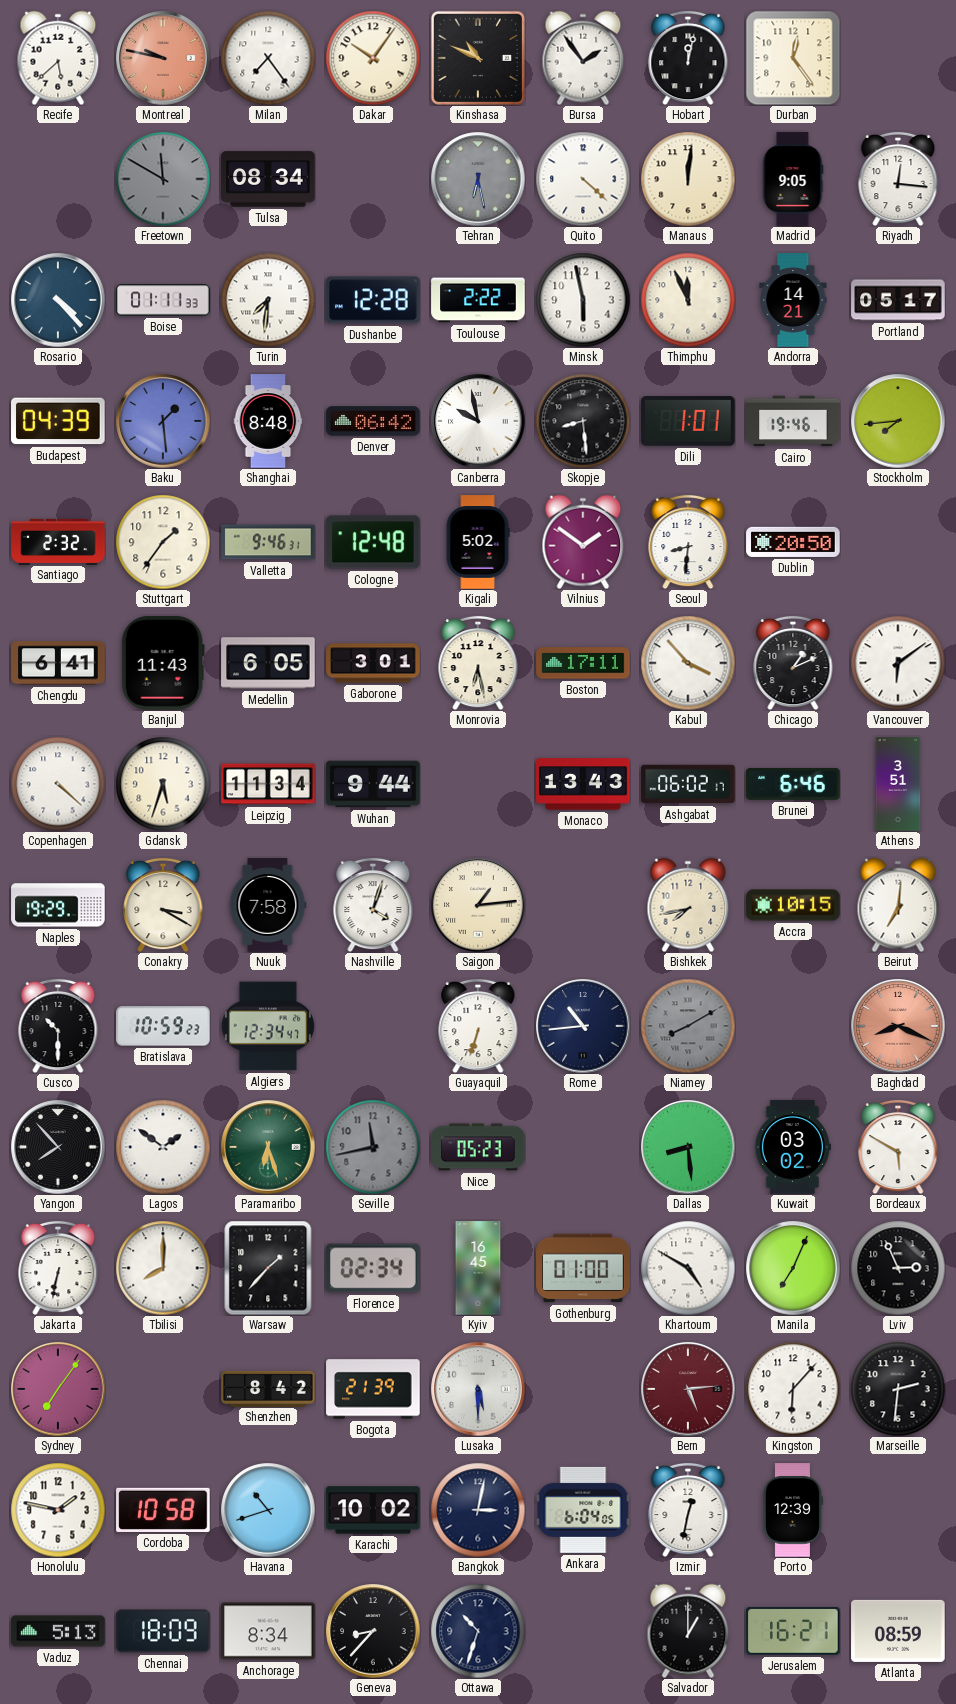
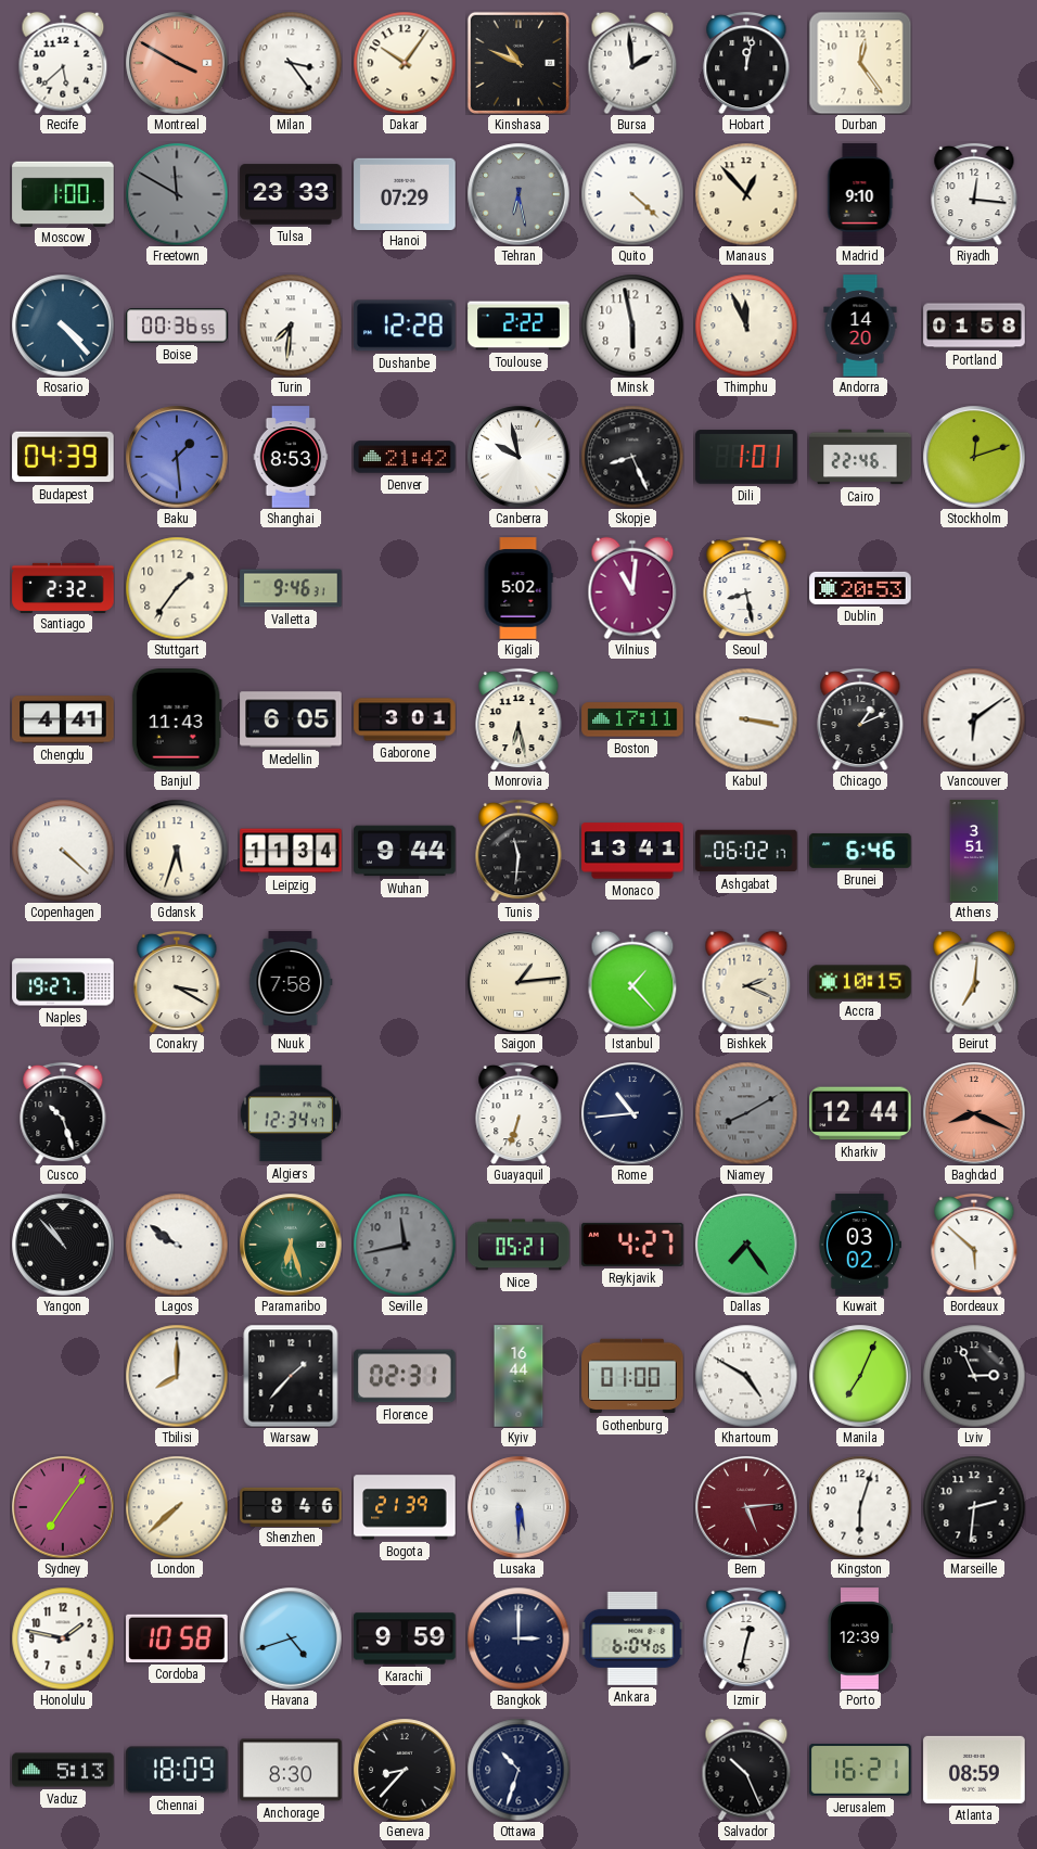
Montreal: 9:47 -> 3:50 (177, 63)
Milan: 7:24 -> 3:24 (291, 63)
Bursa: 1:54 -> 1:59 (632, 63)
Moscow: none -> 1:00 (63, 193)
Tulsa: 08:34 -> 23:33 (291, 194)
Hanoi: none -> 07:29 (405, 193)
Manaus: 12:01 -> 12:53 (746, 194)
Madrid: 9:05 -> 9:10 (860, 194)
Boise: 01:11 -> 00:36 (177, 326)
Andorra: 14:21 -> 14:20 (860, 326)
Portland: 05:17 -> 01:58 (974, 326)
Shanghai: 8:48 -> 8:53 (291, 457)
Denver: 06:42 -> 21:42 (405, 457)
Skopje: 8:29 -> 8:26 (632, 457)
Cairo: 19:46 -> 22:46 (860, 457)
Stockholm: 7:44 -> 12:12 (974, 457)
Cologne: 12:48 -> none (373, 542)
Vilnius: 1:51 -> 11:01 (632, 588)
Seoul: 8:31 -> 8:28 (746, 588)
Dublin: 20:50 -> 20:53 (860, 588)
Chengdu: 6:41 -> 4:41 (63, 719)
Kabul: 3:53 -> 3:17 (746, 719)
Tunis: none -> 11:31 (518, 851)
Monaco: 13:43 -> 13:41 (632, 851)
Naples: 19:29 -> 19:27 (63, 982)
Nashville: 4:03 -> none (373, 905)
Istanbul: none -> 1:23 (632, 982)
Bishkek: 7:43 -> 2:19 (746, 982)
Cusco: 10:30 -> 10:27 (63, 1113)
Bratislava: 10:59 -> none (163, 1026)
Kharkiv: none -> 12:44 (860, 1113)
Yangon: 7:53 -> 10:53 (63, 1245)
Lagos: 1:51 -> 9:51 (177, 1245)
Nice: 05:23 -> 05:21 (518, 1245)
Reykjavik: none -> 4:27 (632, 1245)
Dallas: 8:29 -> 7:24 (746, 1245)
Bordeaux: 5:50 -> 5:52 (974, 1245)
Jakarta: 6:32 -> none (58, 1268)
Florence: 02:34 -> 02:31 (406, 1376)
Kyiv: 16:45 -> 16:44 (518, 1376)
London: none -> 7:38 (177, 1507)
Shenzhen: 8:42 -> 8:46 (291, 1506)
Kingston: 6:07 -> 6:03 (860, 1507)
Havana: 10:42 -> 4:42 (291, 1638)
Karachi: 10:02 -> 9:59 (405, 1638)
Bangkok: 3:02 -> 3:00 (518, 1638)
Anchorage: 8:34 -> 8:30 (291, 1770)
Salvador: 1:00 -> 10:26 (746, 1770)
